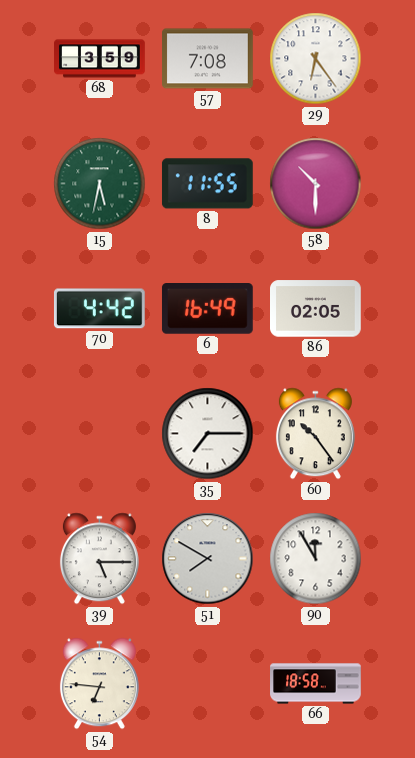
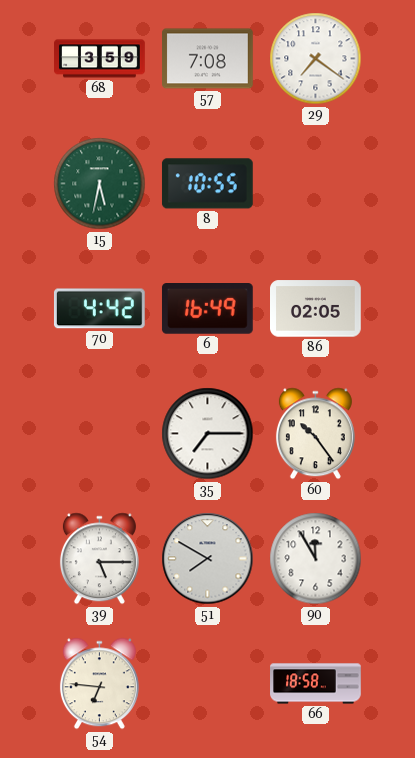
29: 6:24 -> 7:21 (316, 59)
8: 11:55 -> 10:55 (207, 184)
58: 10:30 -> none (316, 184)
